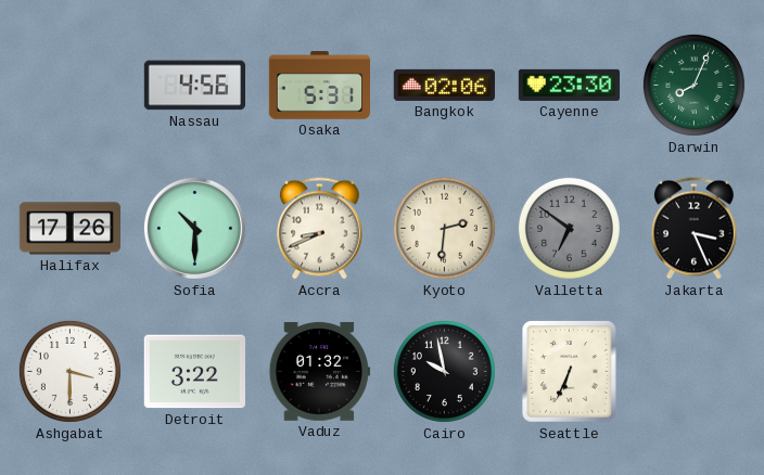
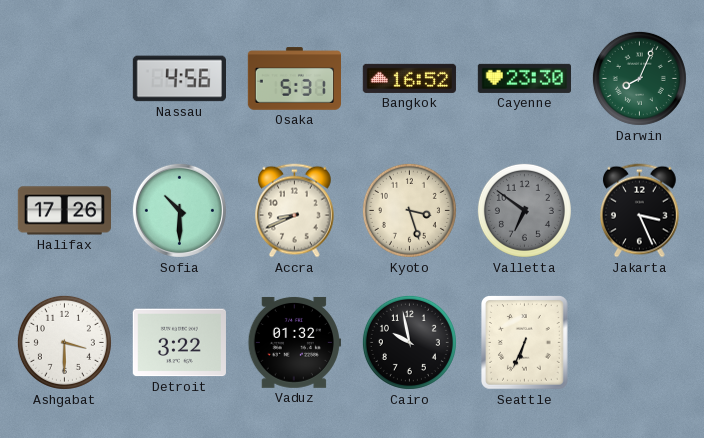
Bangkok: 02:06 -> 16:52 (409, 78)
Kyoto: 2:31 -> 3:27 (409, 210)
